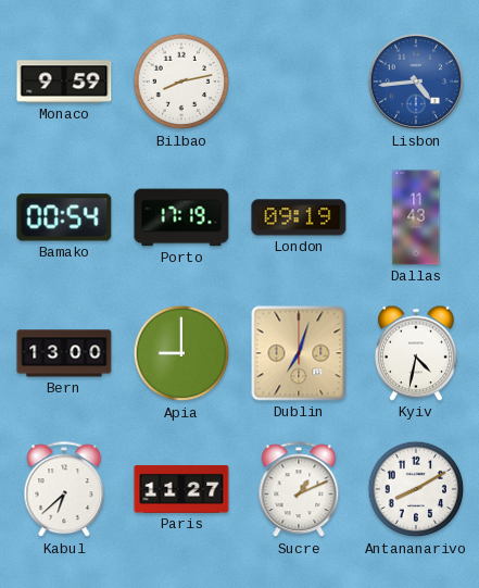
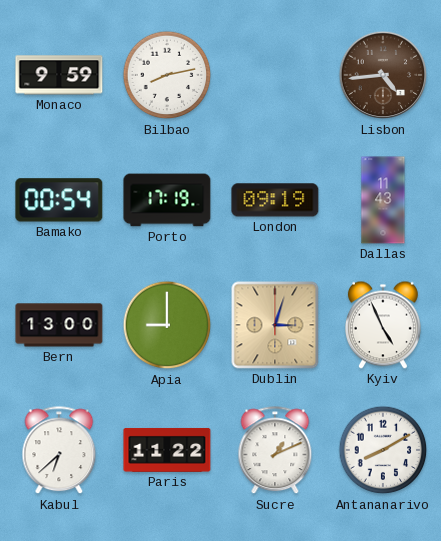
Lisbon dial: blue -> brown (383, 75)
Dublin: 7:03 -> 3:03 (275, 325)
Kyiv: 4:32 -> 4:56 (383, 325)
Paris: 11:27 -> 11:22 (167, 450)
